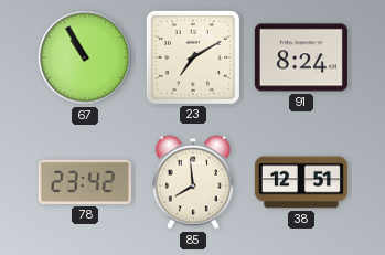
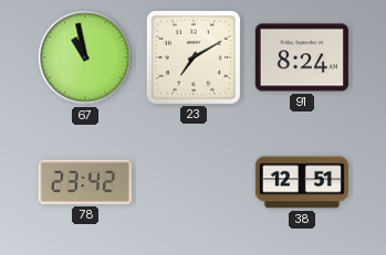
67: 10:55 -> 10:58 (85, 57)
85: 7:59 -> none (193, 182)
